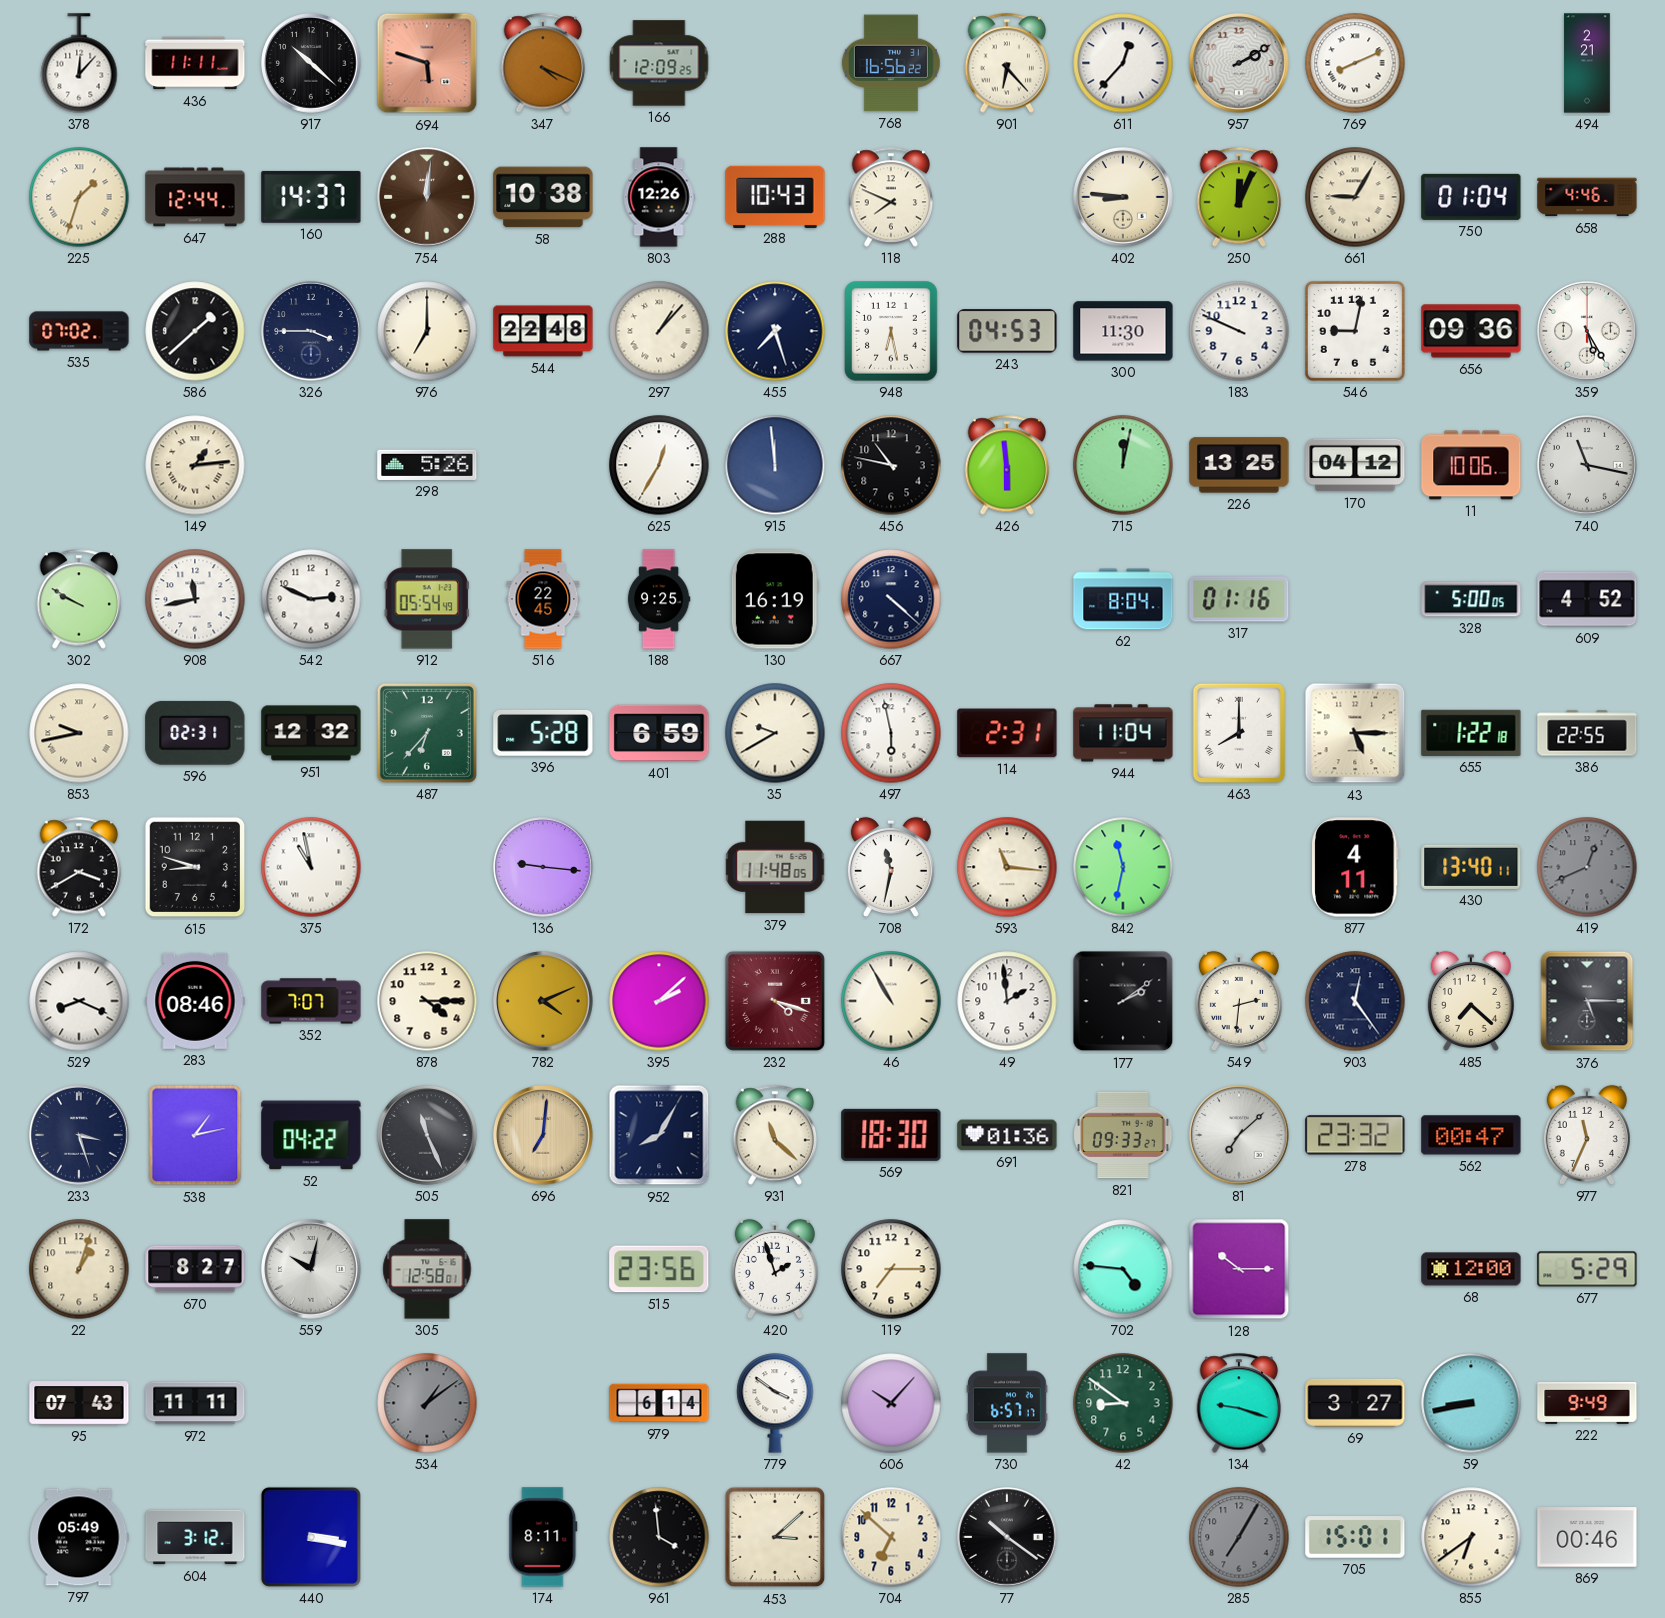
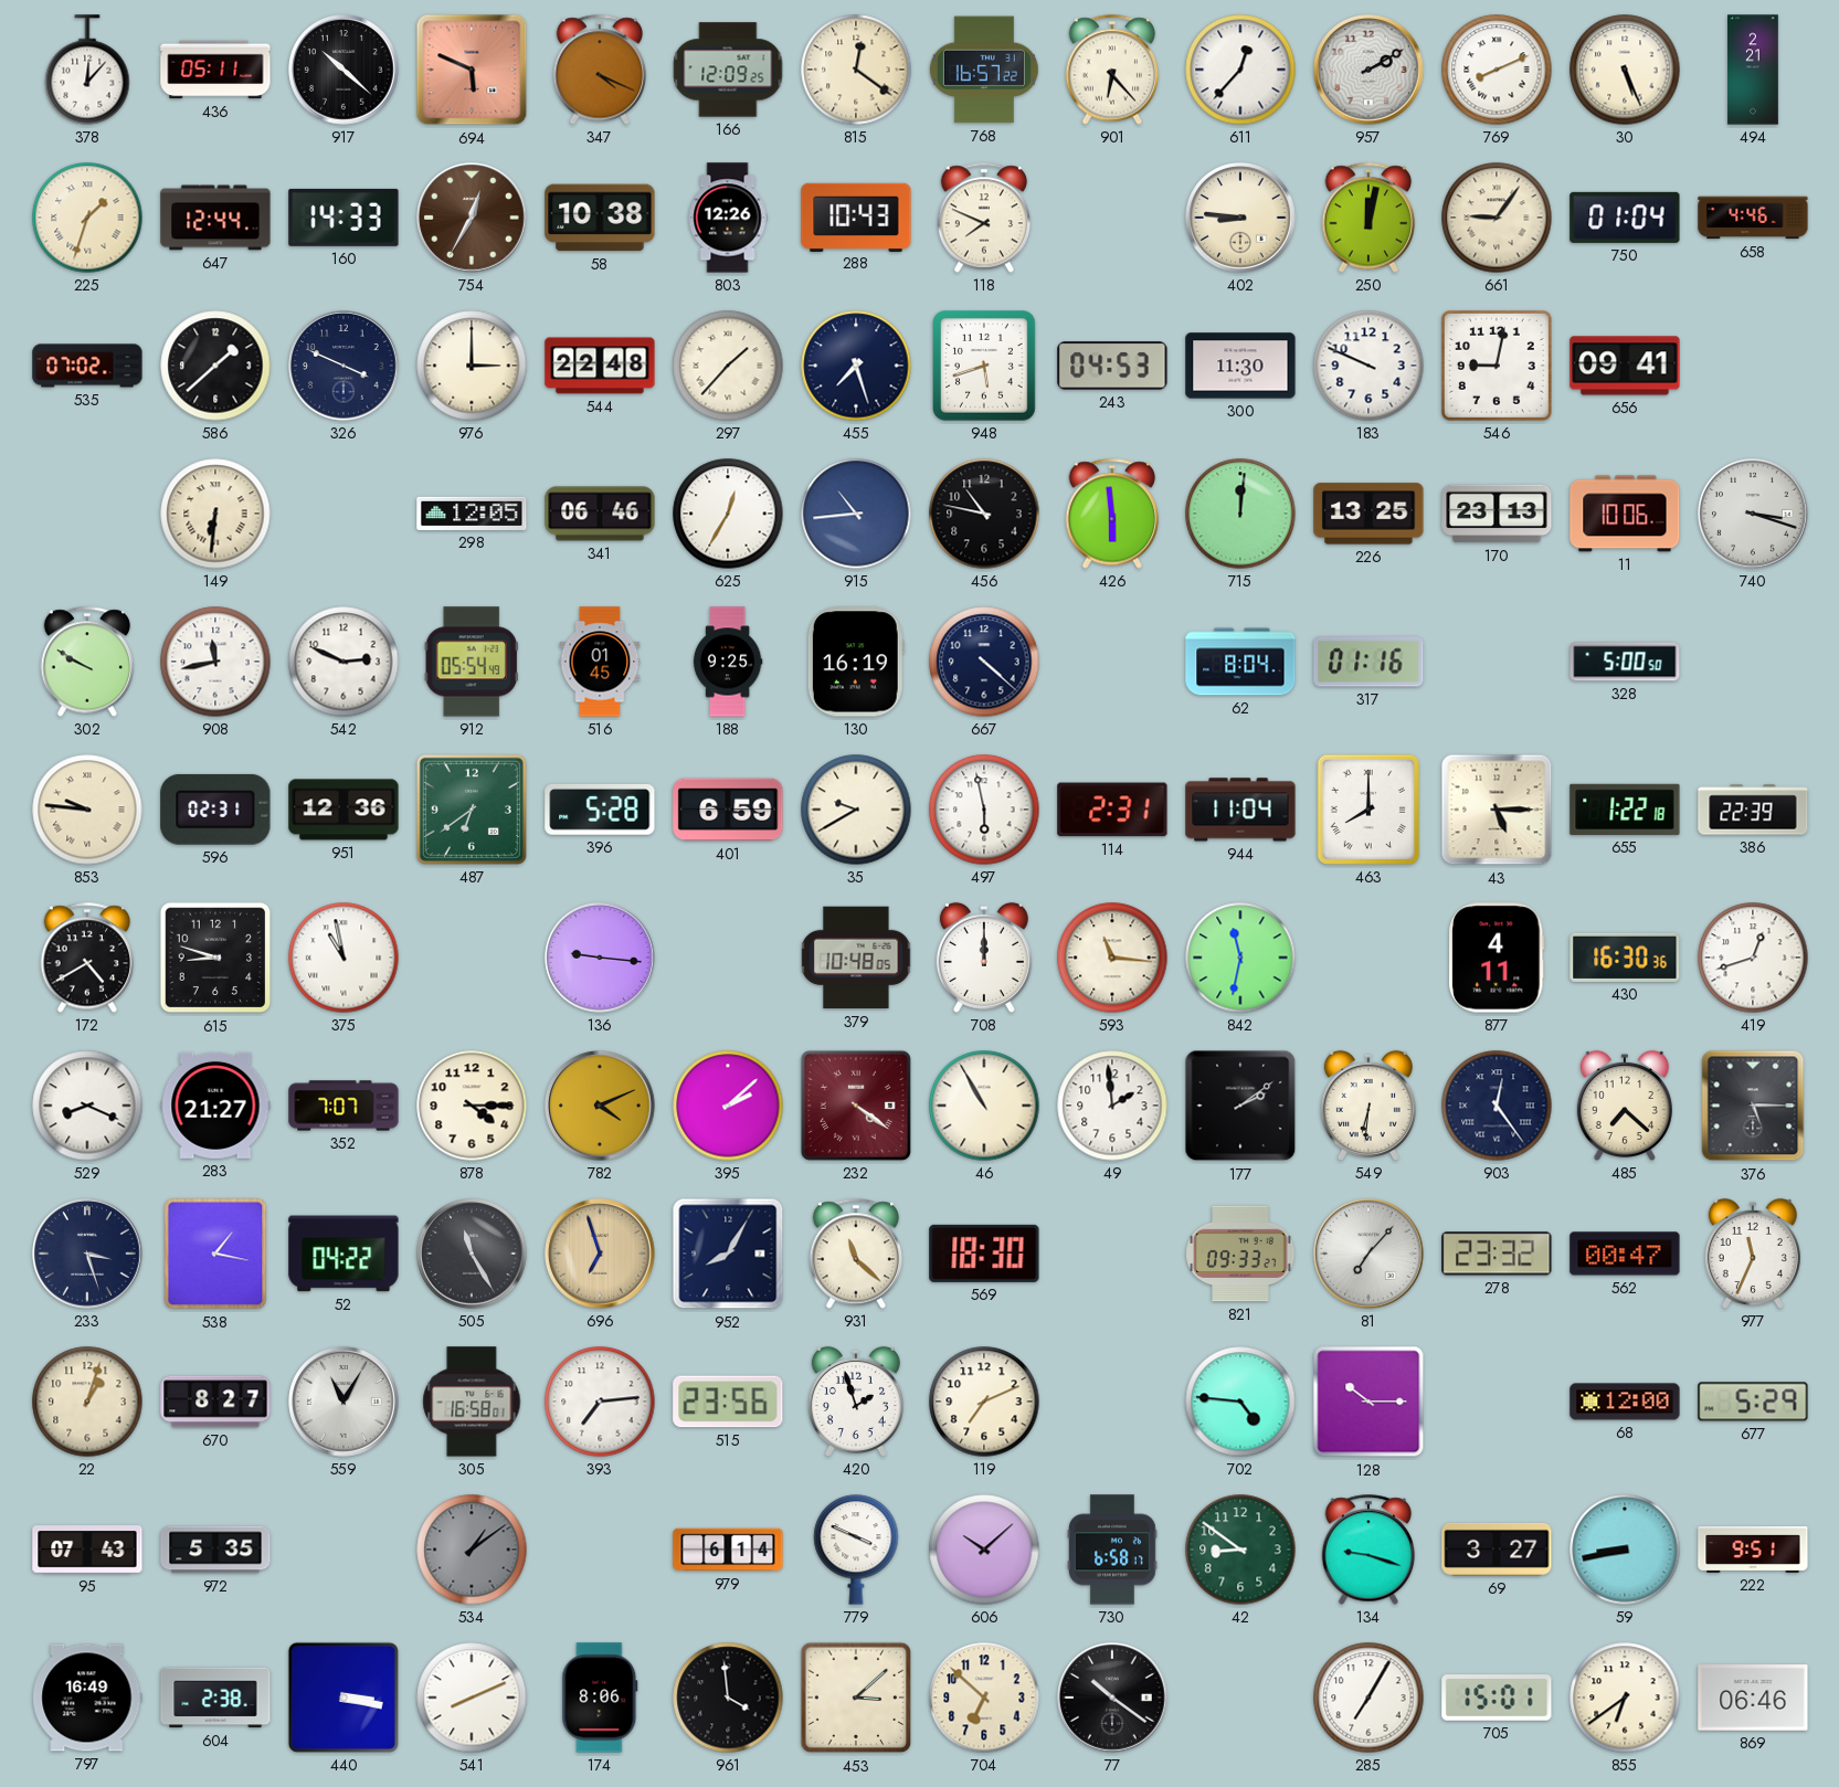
436: 11:11 -> 05:11 (215, 70)
694: 5:48 -> 5:49 (472, 70)
815: none -> 12:21 (856, 70)
768: 16:56 -> 16:57 (984, 70)
30: none -> 5:26 (1625, 70)
160: 14:37 -> 14:33 (344, 218)
754: 12:01 -> 12:35 (472, 218)
250: 12:04 -> 12:02 (1368, 218)
661: 9:05 -> 9:06 (1497, 218)
326: 3:45 -> 3:49 (344, 366)
976: 7:00 -> 3:00 (472, 366)
297: 1:07 -> 1:37 (728, 366)
948: 6:28 -> 5:42 (984, 366)
656: 09:36 -> 09:41 (1625, 366)
359: 5:25 -> none (1587, 331)
149: 1:14 -> 6:31 (215, 514)
298: 5:26 -> 12:05 (472, 514)
341: none -> 06:46 (600, 514)
915: 11:59 -> 10:44 (856, 514)
715: 12:02 -> 12:01 (1240, 514)
170: 04:12 -> 23:13 (1497, 514)
740: 11:17 -> 3:18 (1753, 514)
516: 22:45 -> 01:45 (600, 662)
328: 5:00:05 -> 5:00:50 (1625, 662)
609: 4:52 -> none (1587, 599)
853: 9:43 -> 9:46 (87, 810)
951: 12:32 -> 12:36 (344, 810)
487: 6:37 -> 6:39 (472, 810)
386: 22:55 -> 22:39 (1753, 810)
172: 3:40 -> 4:40 (87, 958)
379: 11:48 -> 10:48 (856, 958)
708: 11:32 -> 12:00 (984, 958)
430: 13:40 -> 16:30 (1625, 958)
419: 12:41 -> 12:42 (1753, 958)
419 dial: grey -> white (1753, 958)
283: 08:46 -> 21:27 (215, 1106)
232: 4:18 -> 4:21 (856, 1106)
549: 2:31 -> 6:31 (1368, 1106)
538: 1:13 -> 1:17 (215, 1254)
505: 11:26 -> 11:25 (472, 1254)
696: 7:01 -> 6:57 (600, 1254)
691: 01:36 -> none (1007, 1135)
81: 7:08 -> 7:07 (1368, 1254)
559: 10:02 -> 11:05 (344, 1402)
305: 12:58 -> 16:58 (472, 1402)
393: none -> 7:14 (600, 1402)
119: 7:15 -> 7:11 (984, 1402)
972: 11:11 -> 5:35 (215, 1550)
779: 3:51 -> 3:49 (856, 1550)
606: 10:07 -> 10:08 (984, 1550)
730: 6:57 -> 6:58 (1113, 1550)
222: 9:49 -> 9:51 (1753, 1550)
797: 05:49 -> 16:49 (87, 1698)
604: 3:12 -> 2:38 (215, 1698)
541: none -> 8:11 (472, 1698)
174: 8:11 -> 8:06 (600, 1698)
285 dial: grey -> white (1368, 1698)
869: 00:46 -> 06:46 (1753, 1698)
